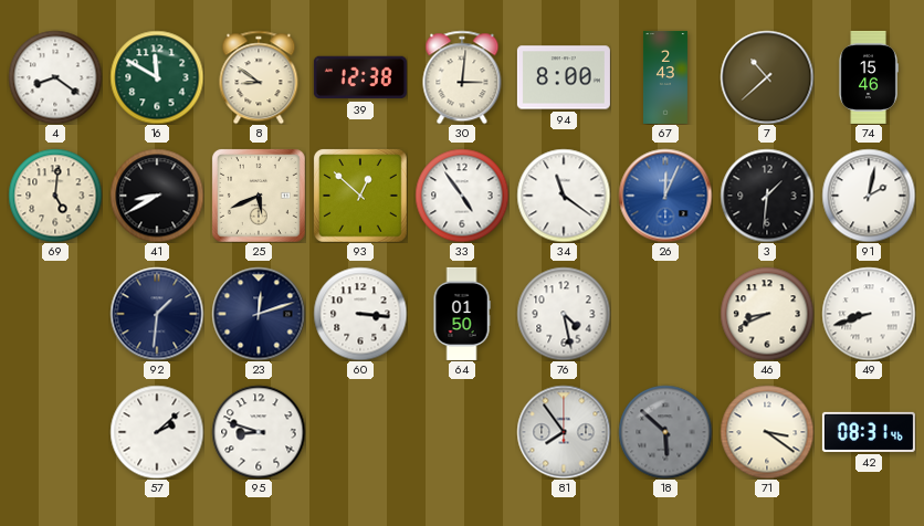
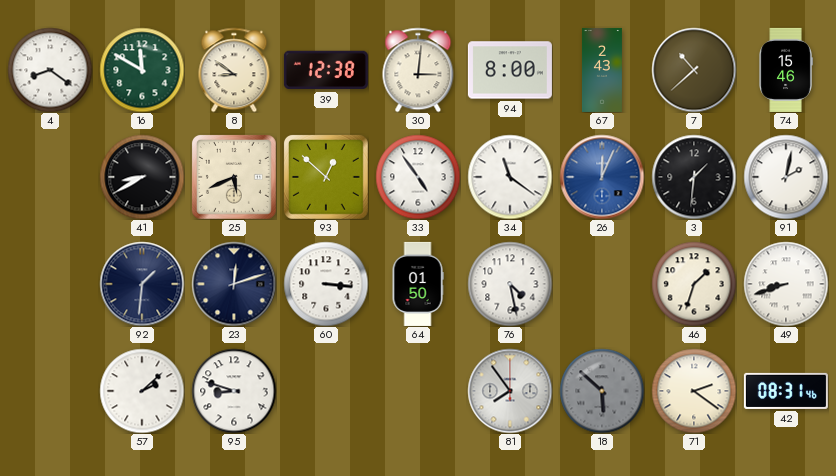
69: 5:01 -> none (55, 196)
46: 8:41 -> 1:33 (694, 284)
71: 3:21 -> 2:21 (694, 391)
